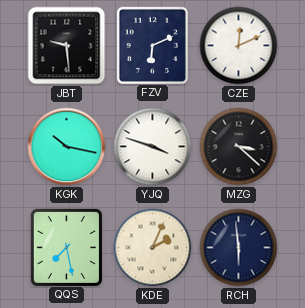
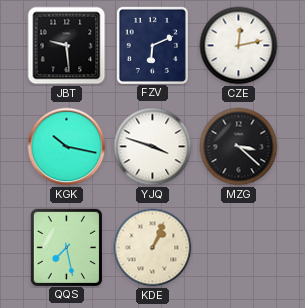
CZE: 12:11 -> 12:13 (239, 46)
KDE: 2:04 -> 1:04 (153, 248)
RCH: 5:59 -> none (239, 248)
